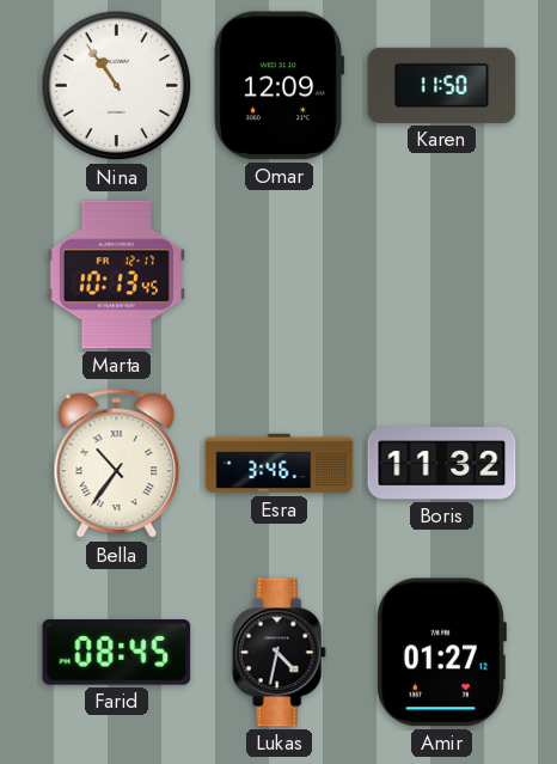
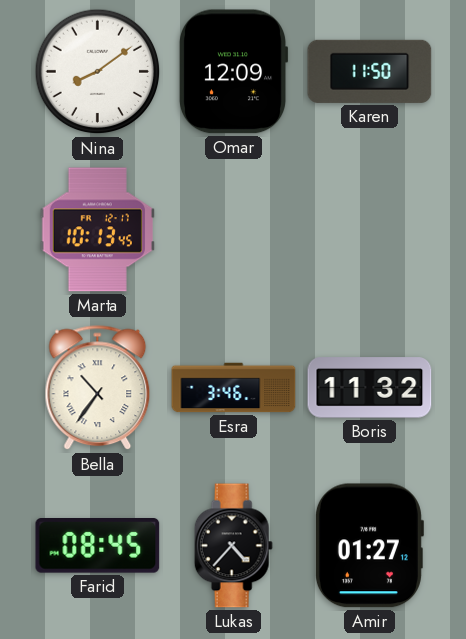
Nina: 10:54 -> 8:09 (98, 72)
Lukas: 4:32 -> 4:37 (233, 546)
